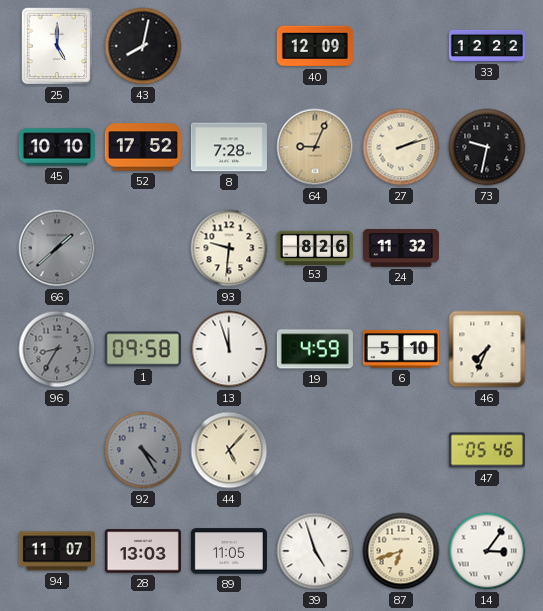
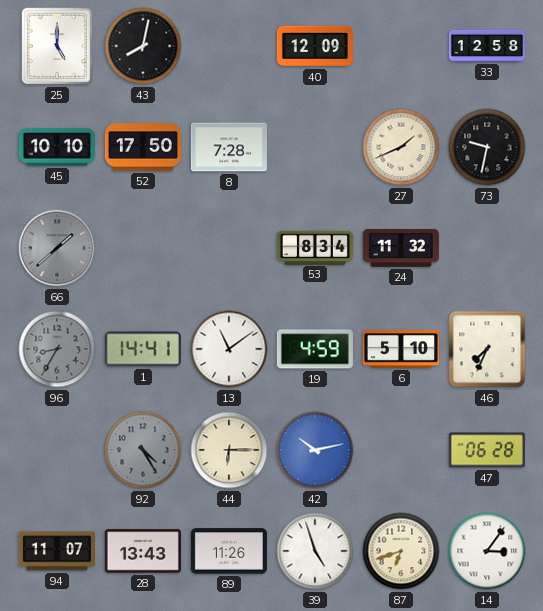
33: 12:22 -> 12:58 (487, 46)
52: 17:52 -> 17:50 (143, 147)
64: 9:04 -> none (315, 147)
27: 2:12 -> 1:41 (401, 147)
93: 9:31 -> none (229, 248)
53: 8:26 -> 8:34 (315, 247)
1: 09:58 -> 14:41 (143, 349)
13: 11:57 -> 11:09 (229, 349)
44: 5:07 -> 6:15 (229, 450)
42: none -> 10:13 (315, 450)
47: 05:46 -> 06:28 (487, 450)
28: 13:03 -> 13:43 (143, 551)
89: 11:05 -> 11:26 (229, 551)
